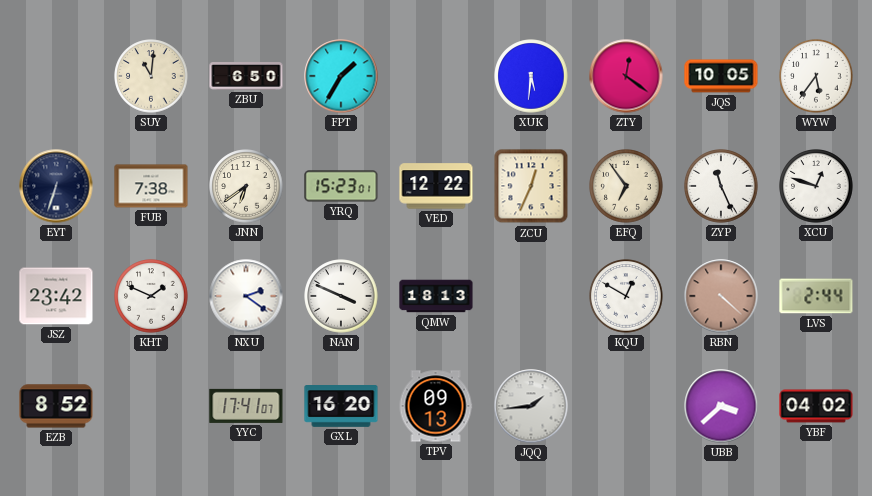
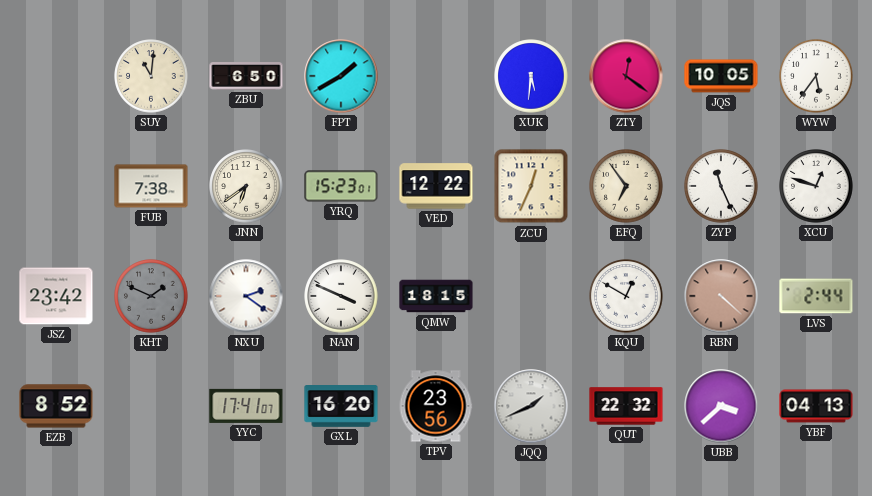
FPT: 1:35 -> 1:40 (341, 76)
EYT: 6:33 -> none (56, 186)
KHT dial: white -> grey (151, 296)
QMW: 18:13 -> 18:15 (436, 296)
TPV: 09:13 -> 23:56 (436, 406)
JQQ: 1:44 -> 1:41 (531, 406)
QUT: none -> 22:32 (626, 406)
YBF: 04:02 -> 04:13 (816, 406)
